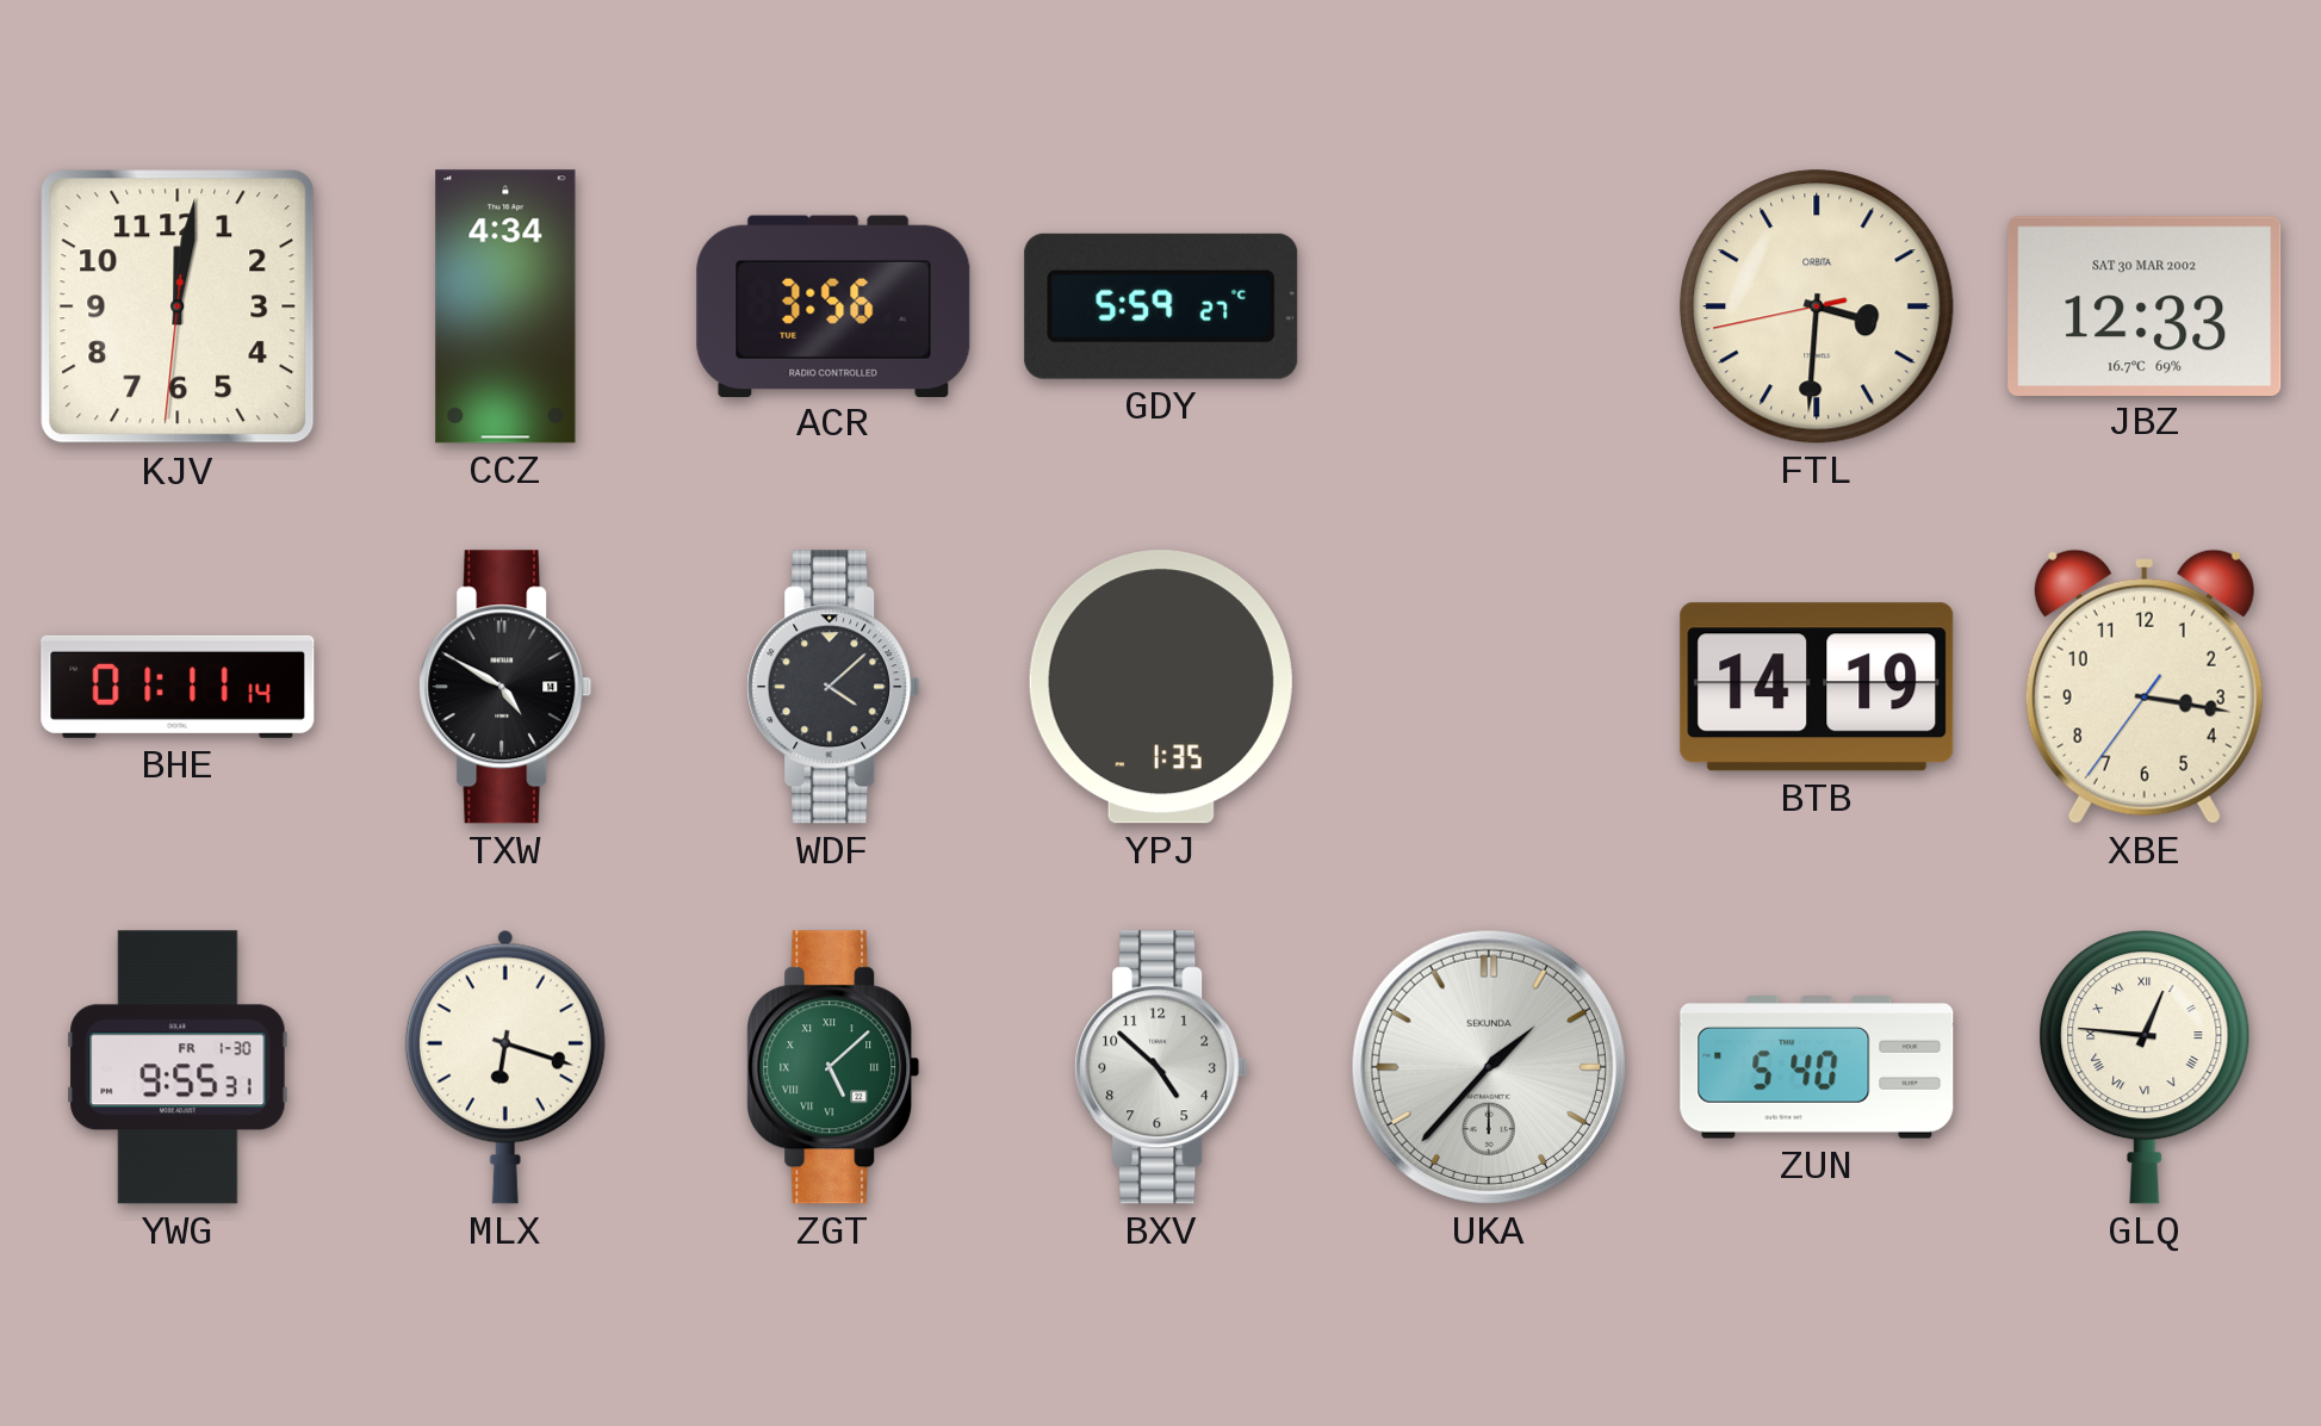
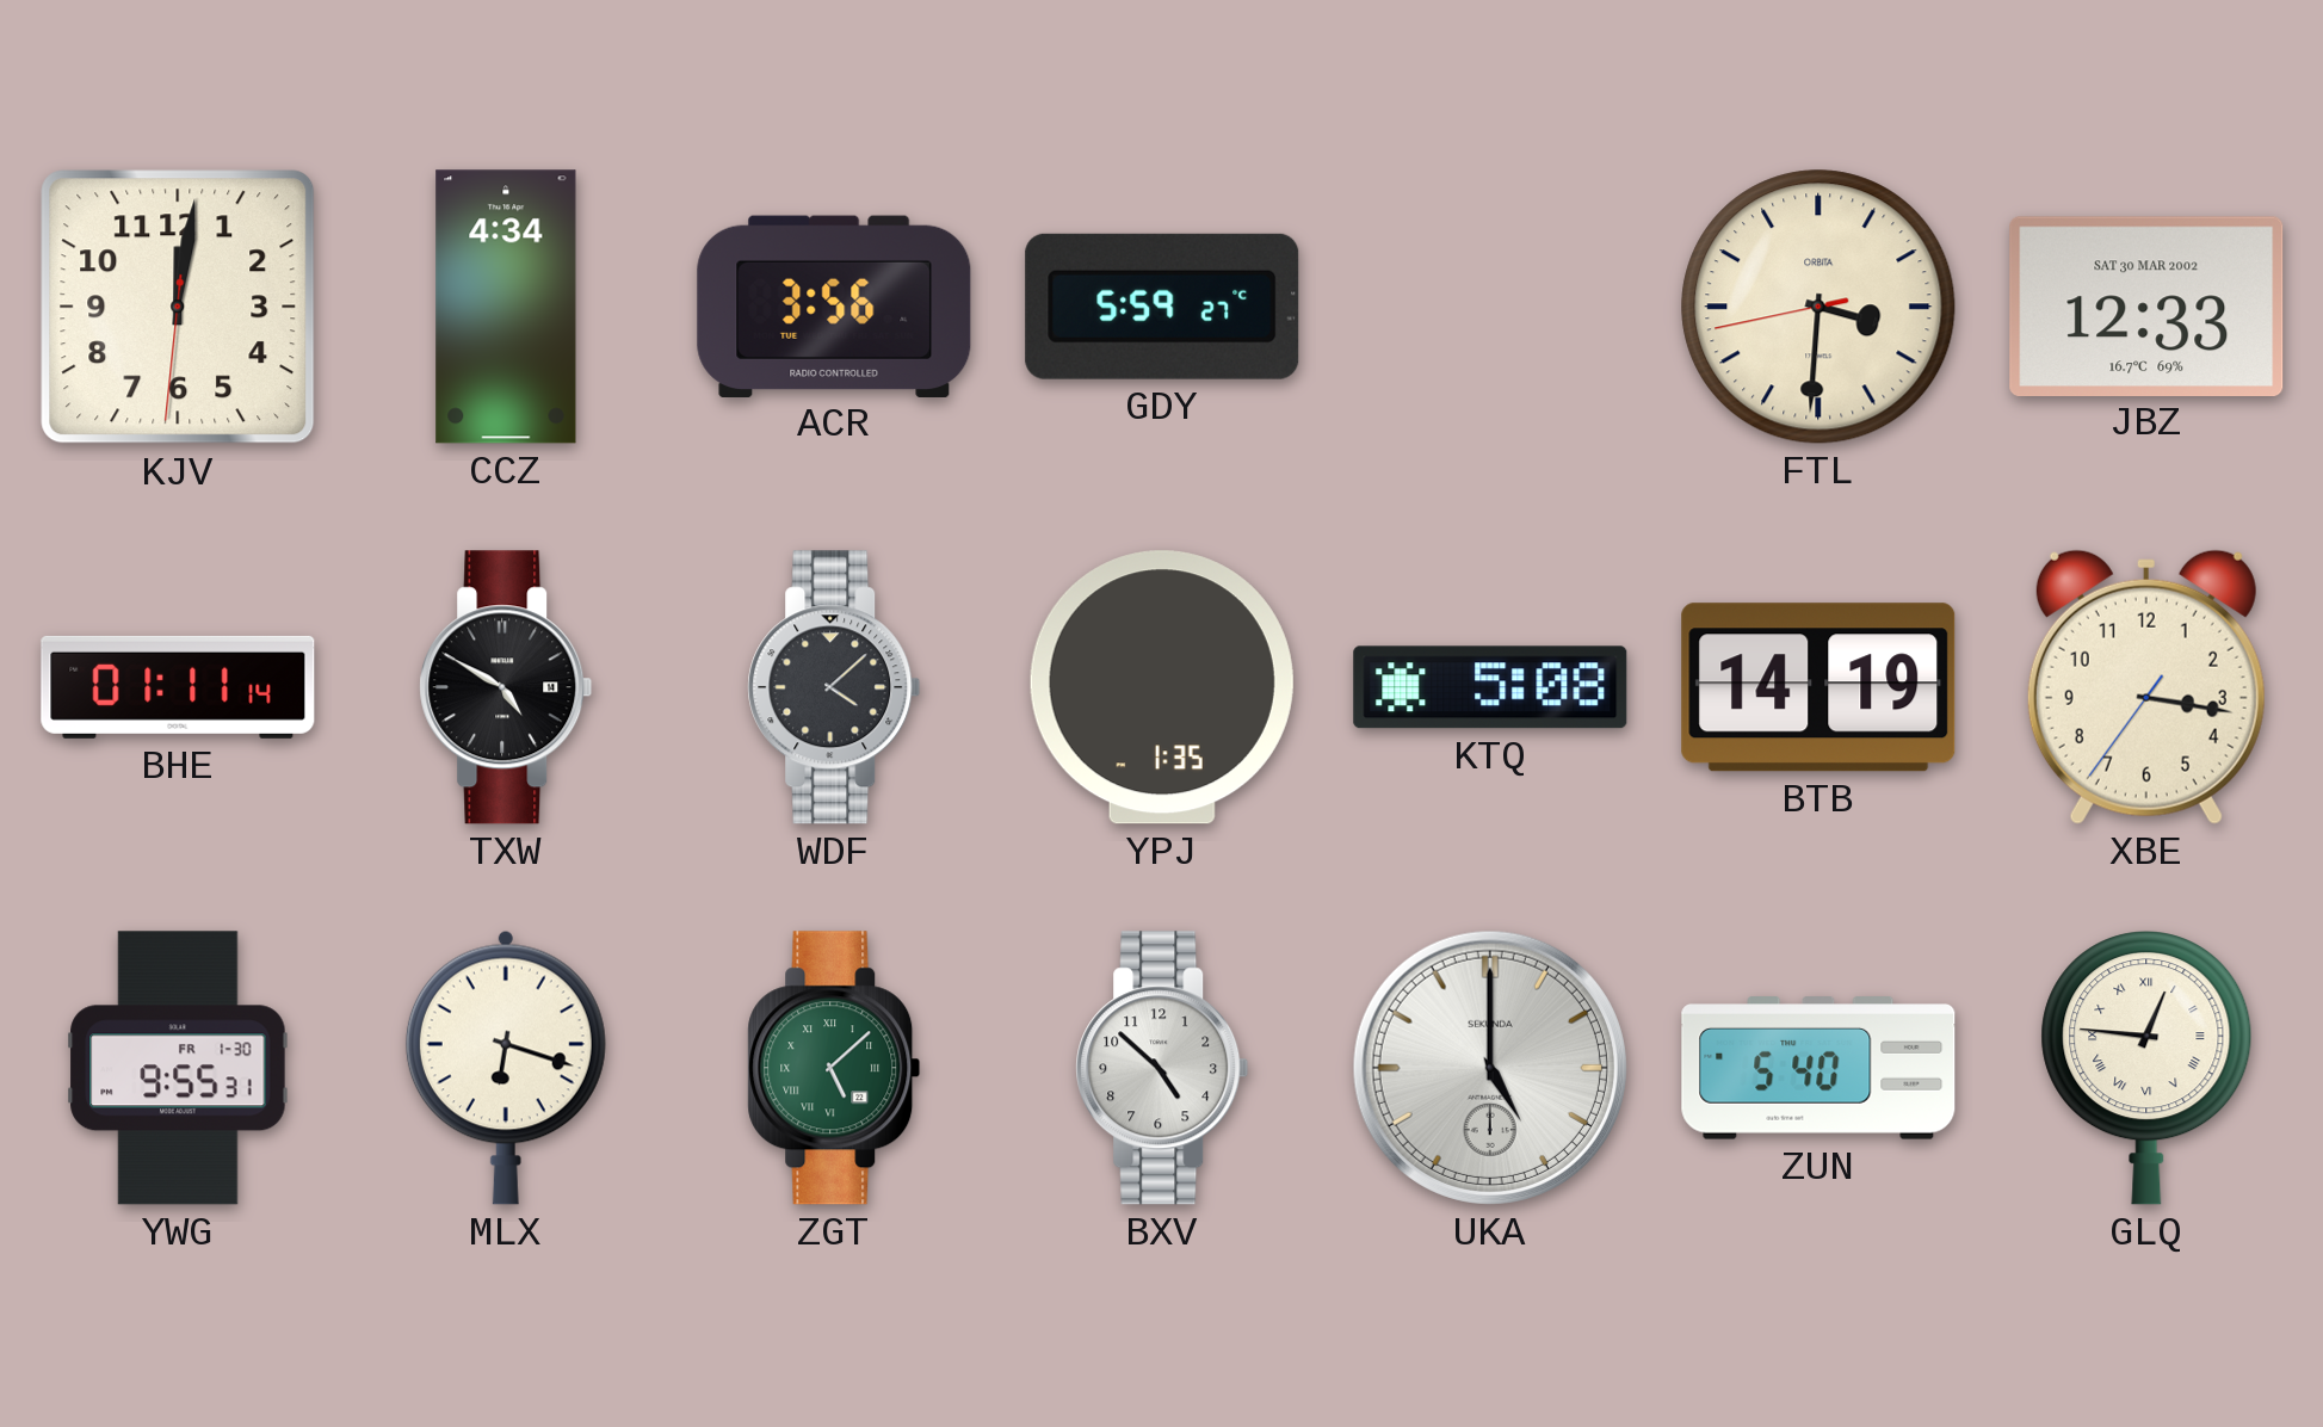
KTQ: none -> 5:08 (1490, 687)
UKA: 1:37 -> 5:00 (1490, 1068)
